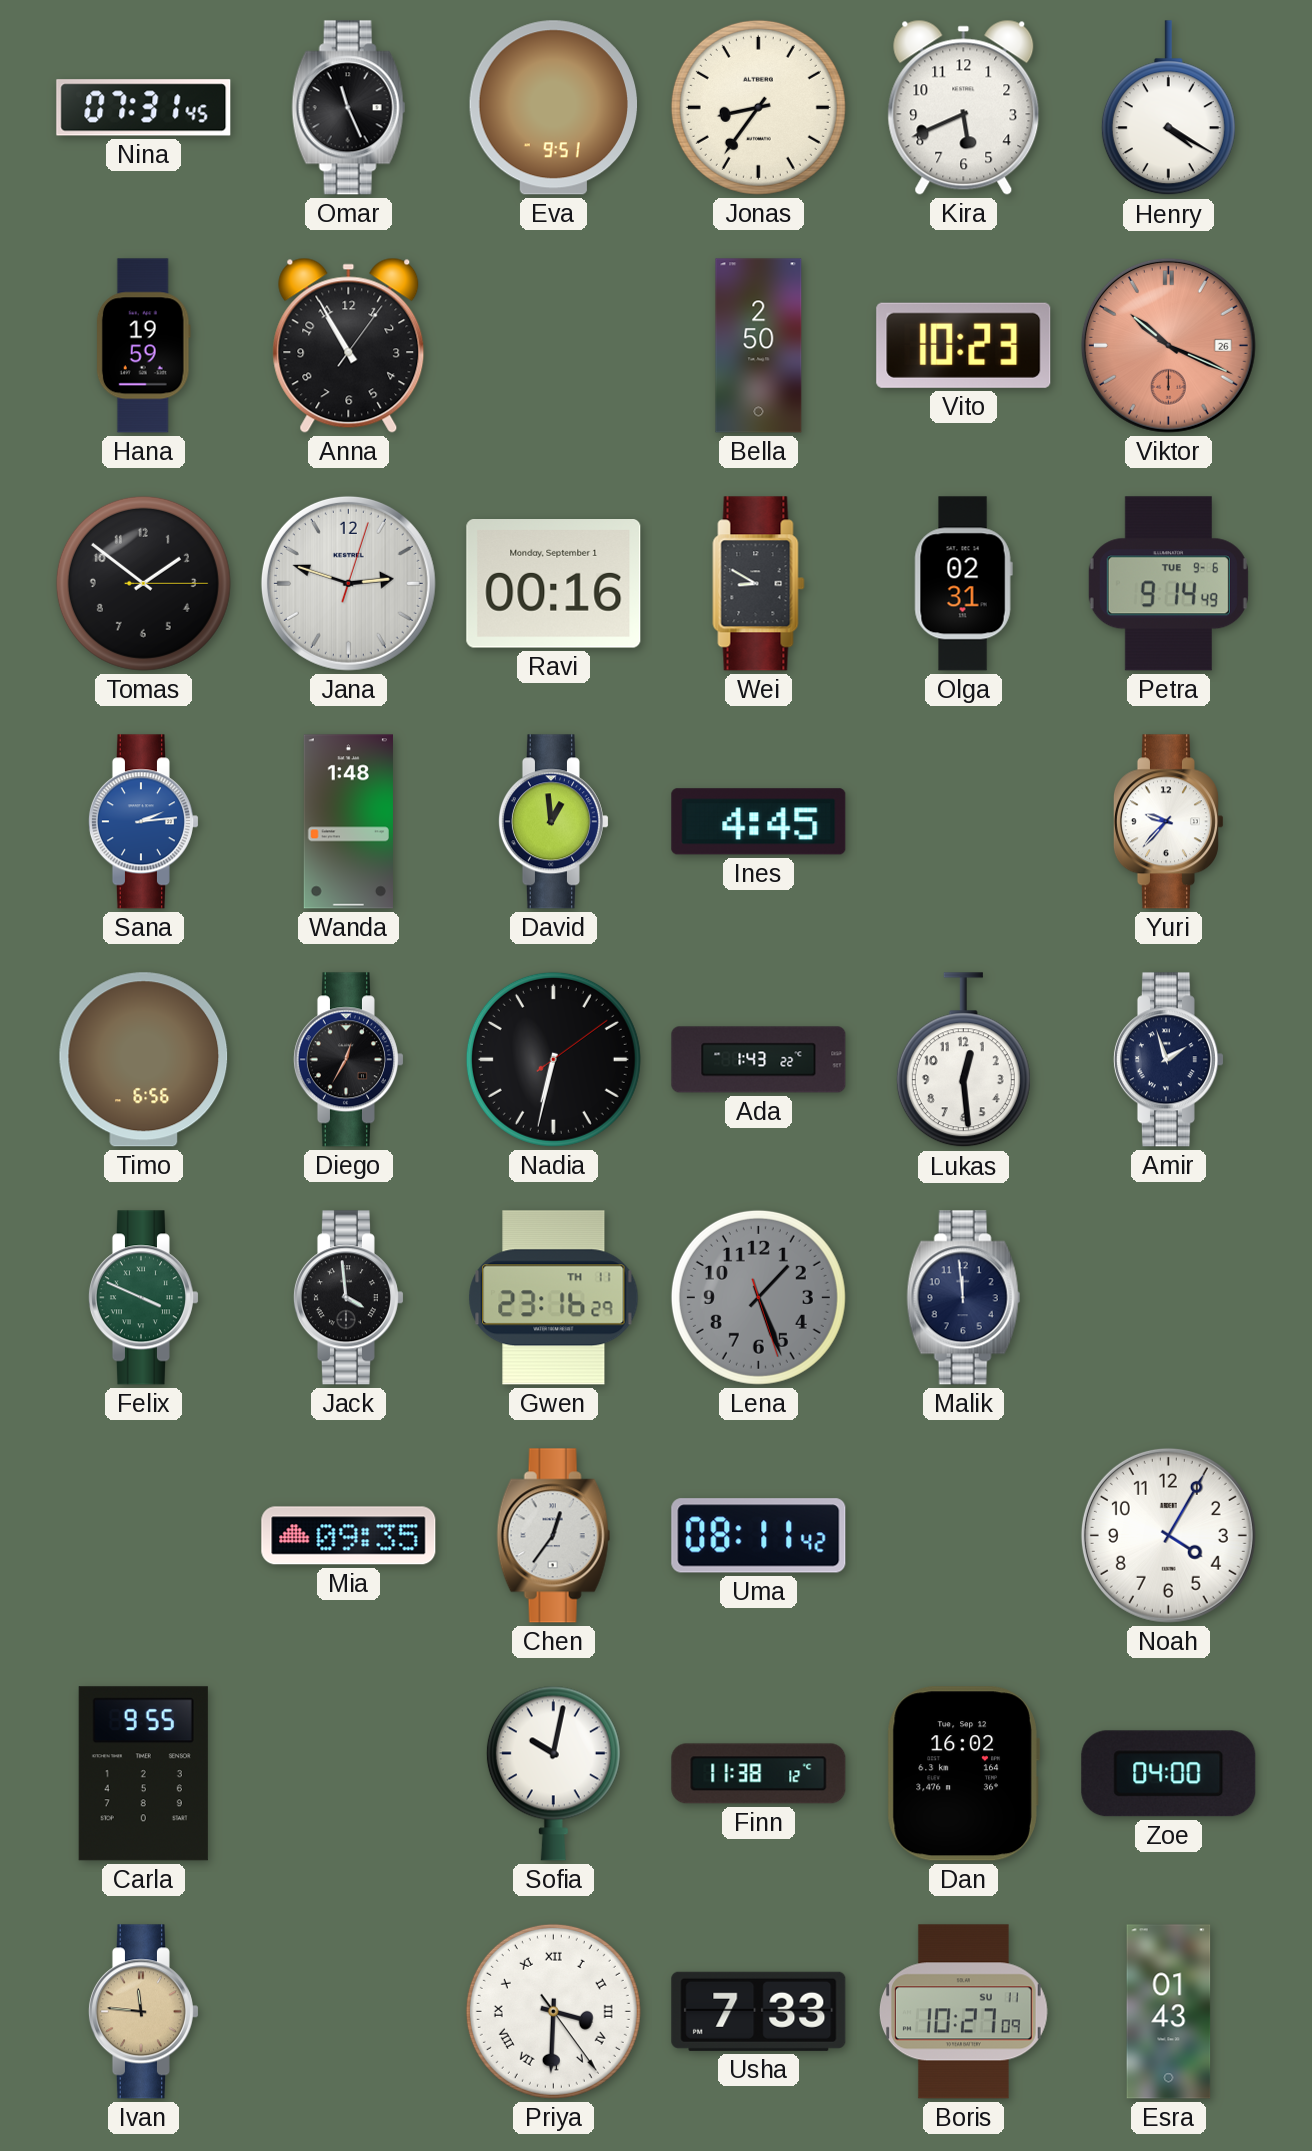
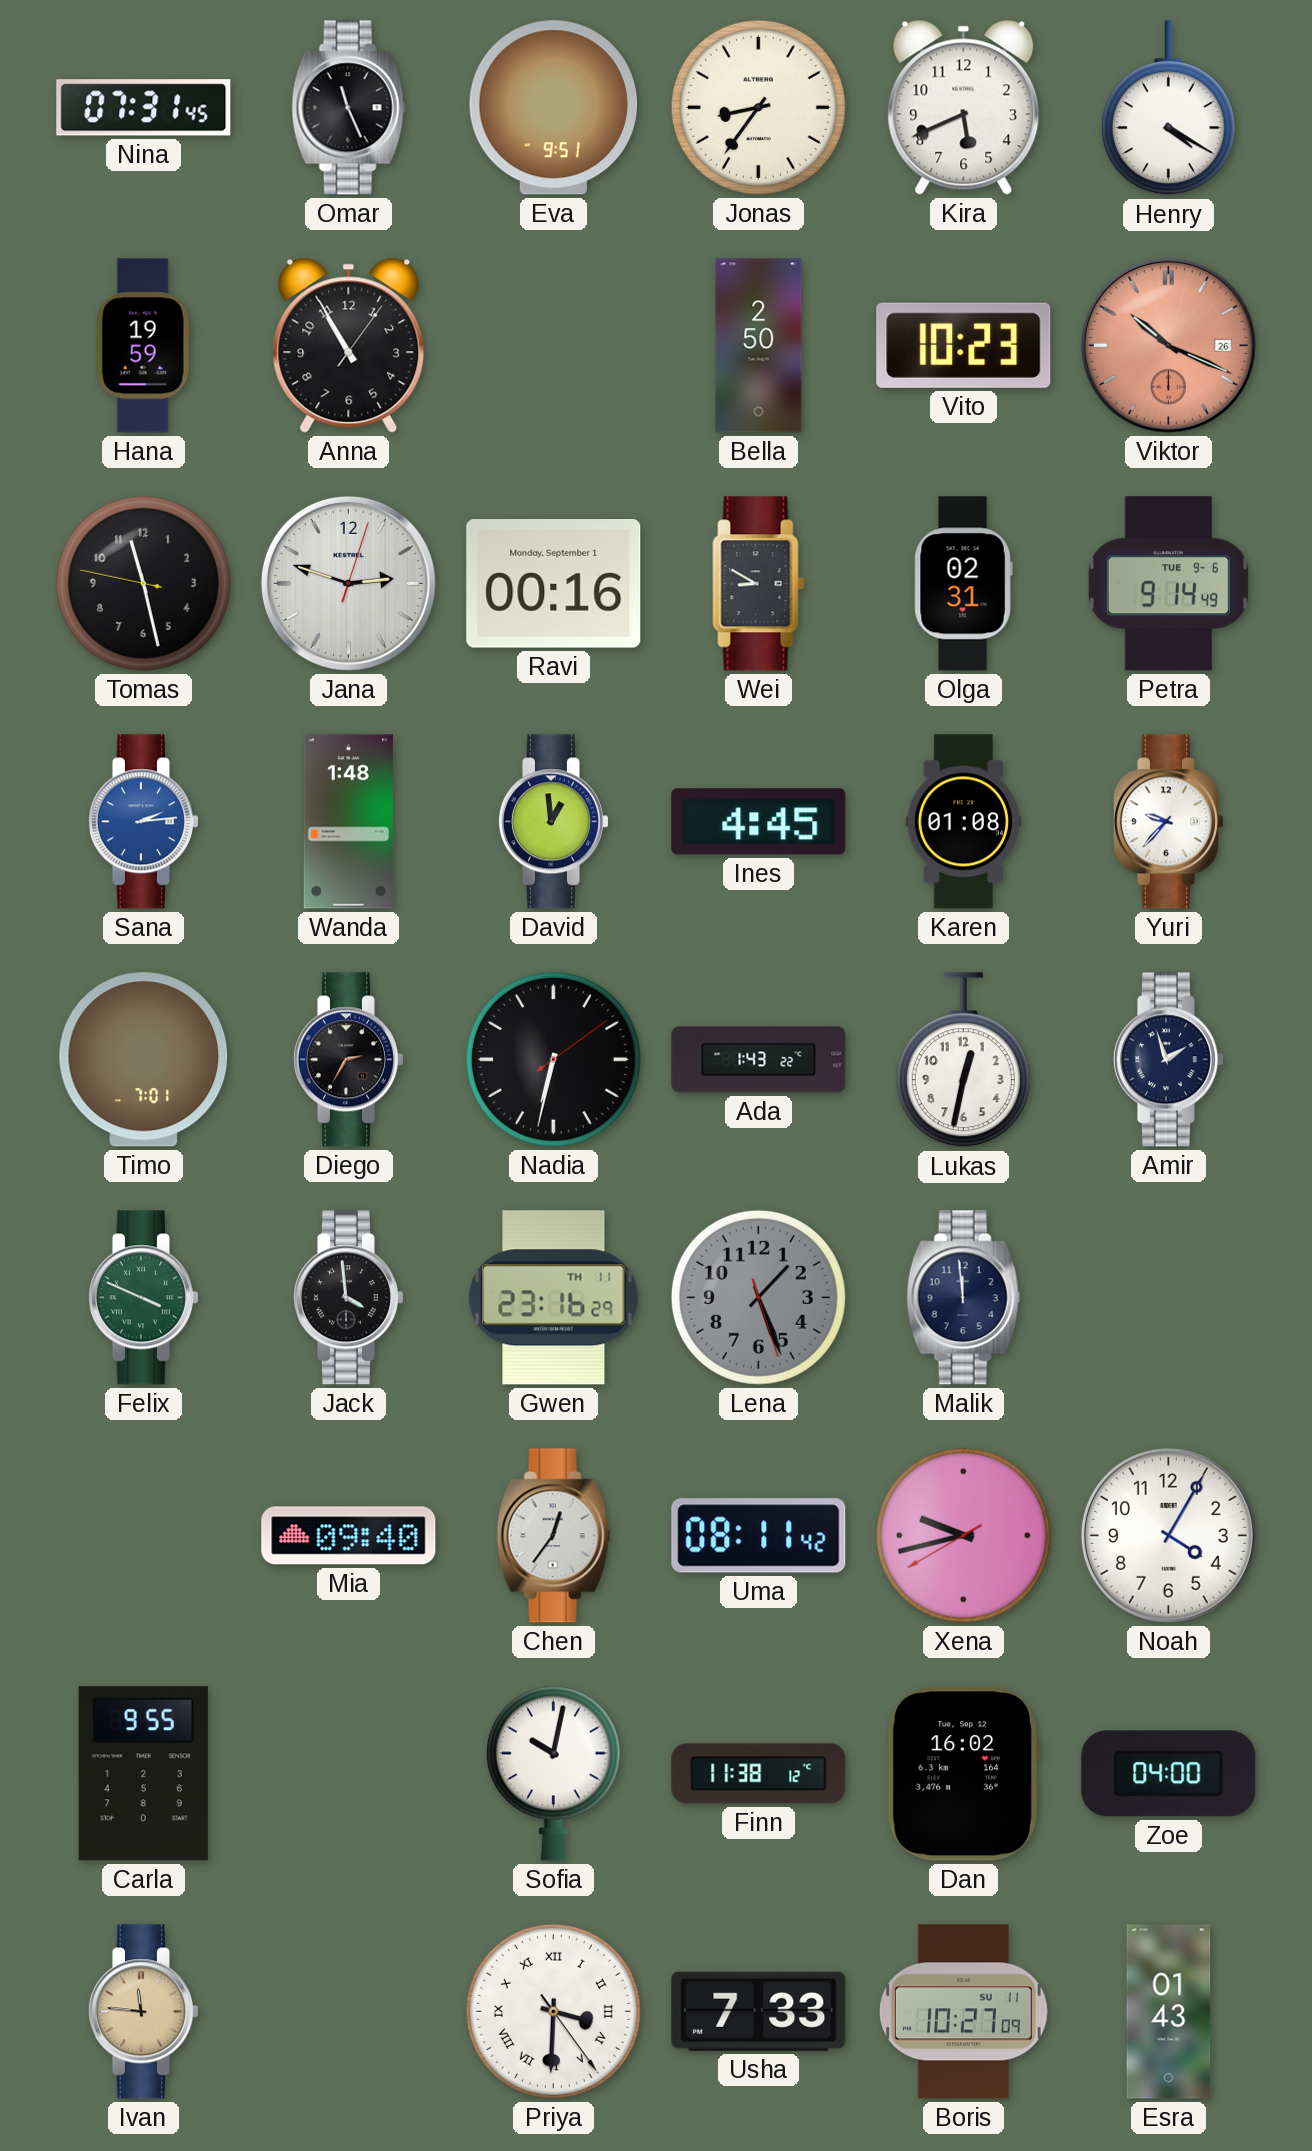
Tomas: 1:51 -> 11:27 (143, 583)
Karen: none -> 01:08 (963, 822)
Timo: 6:56 -> 7:01 (144, 1060)
Diego: 12:35 -> 2:35 (348, 1060)
Lukas: 12:29 -> 12:32 (963, 1060)
Mia: 09:35 -> 09:40 (349, 1536)
Xena: none -> 9:42 (963, 1535)
